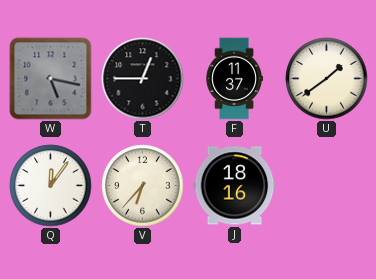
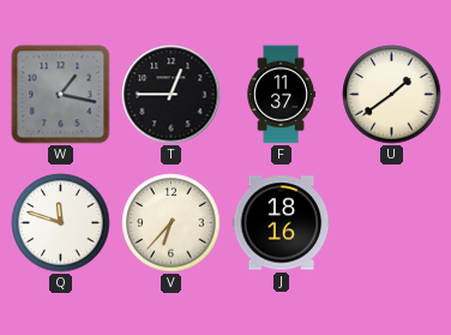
W: 5:17 -> 1:17 (61, 95)
Q: 12:06 -> 11:48 (61, 223)
